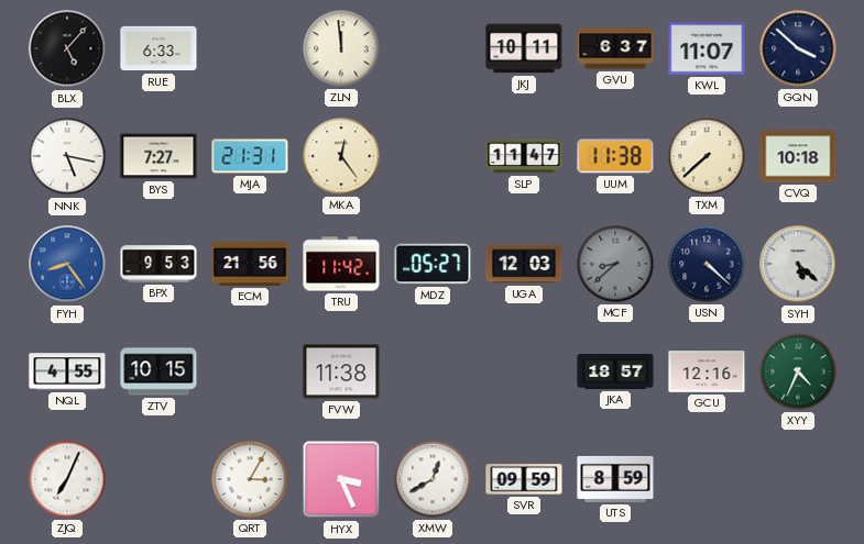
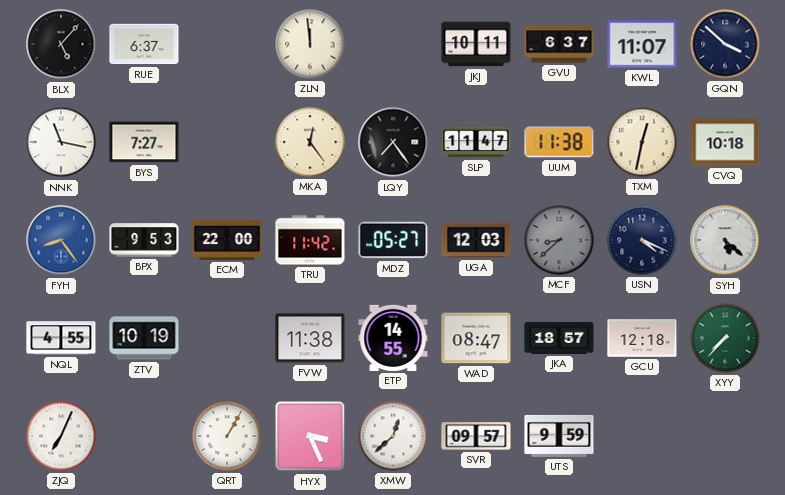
RUE: 6:33 -> 6:37 (144, 44)
NNK: 5:17 -> 11:17 (61, 142)
MJA: 21:31 -> none (250, 156)
LQY: none -> 7:24 (393, 142)
TXM: 7:38 -> 12:32 (642, 142)
ECM: 21:56 -> 22:00 (227, 240)
USN: 4:22 -> 4:19 (642, 240)
ZTV: 10:15 -> 10:19 (144, 338)
ETP: none -> 14:55 (393, 338)
WAD: none -> 08:47 (476, 338)
GCU: 12:16 -> 12:18 (642, 338)
XYY: 4:34 -> 7:37 (725, 338)
QRT: 3:05 -> 1:05 (227, 436)
XMW: 12:40 -> 12:38 (393, 436)
SVR: 09:59 -> 09:57 (476, 436)
UTS: 8:59 -> 9:59 (559, 436)
